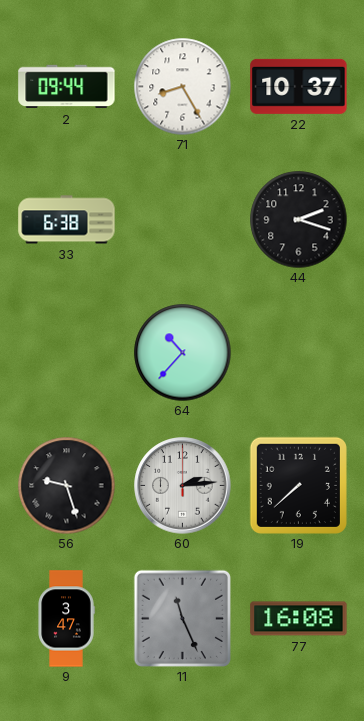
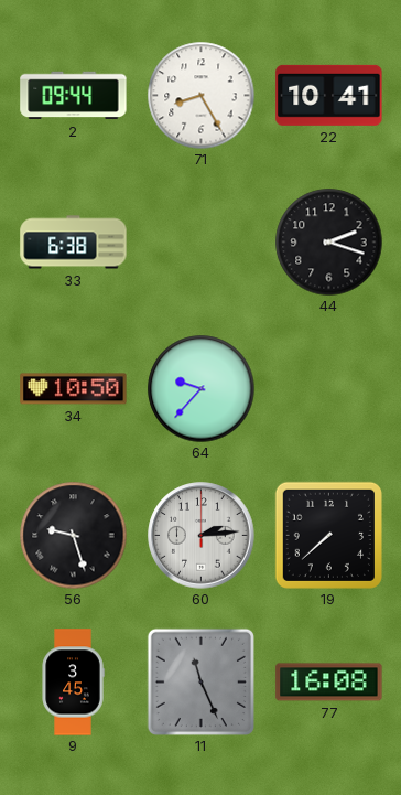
22: 10:37 -> 10:41 (329, 95)
34: none -> 10:50 (74, 389)
64: 10:37 -> 9:37 (201, 388)
9: 3:47 -> 3:45 (73, 683)
